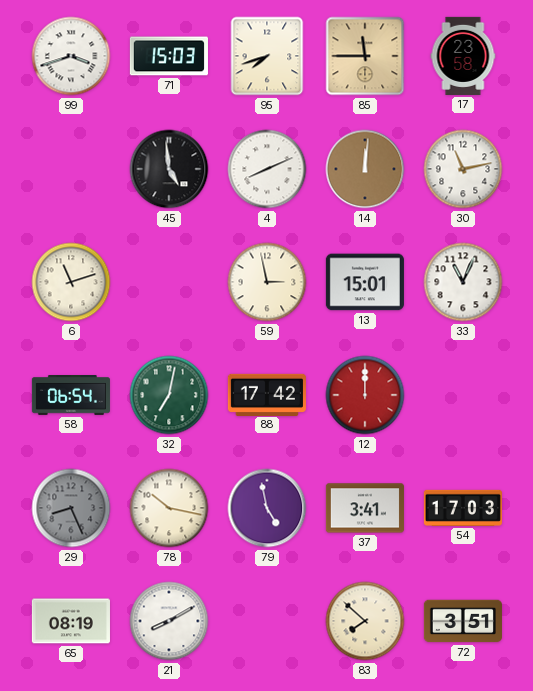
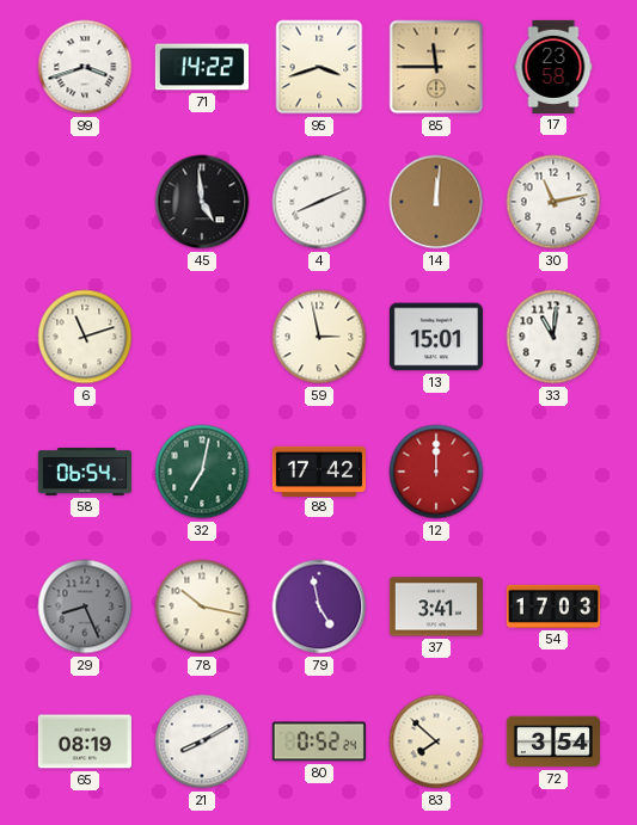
71: 15:03 -> 14:22 (202, 67)
95: 7:42 -> 3:42 (319, 67)
33: 11:04 -> 11:01 (553, 337)
80: none -> 0:52 (319, 741)
72: 3:51 -> 3:54 (553, 741)
